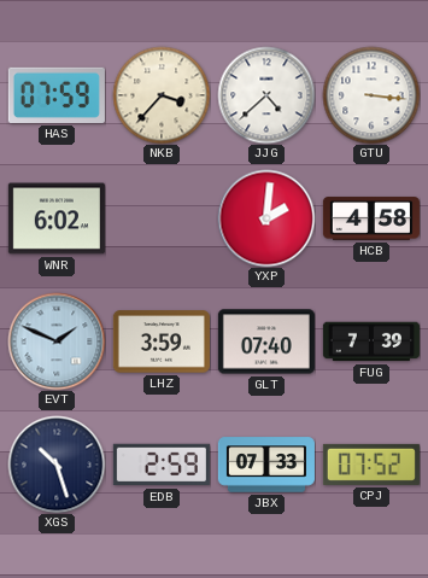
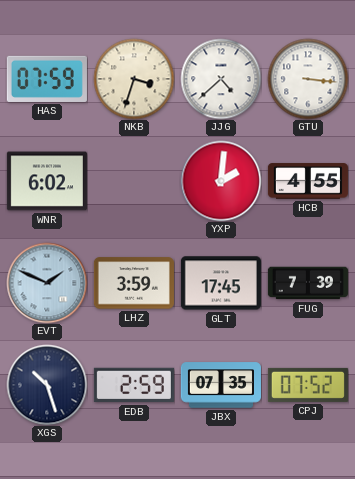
NKB: 3:37 -> 3:33 (134, 79)
HCB: 4:58 -> 4:55 (308, 181)
GLT: 07:40 -> 17:45 (221, 283)
JBX: 07:33 -> 07:35 (221, 385)
